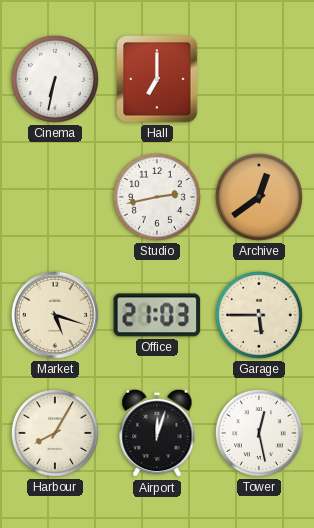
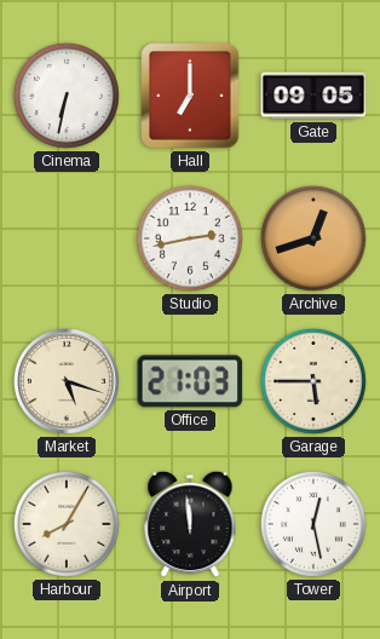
Gate: none -> 09:05 (313, 96)
Archive: 12:39 -> 12:42 (313, 238)
Airport: 12:03 -> 11:59 (190, 524)
